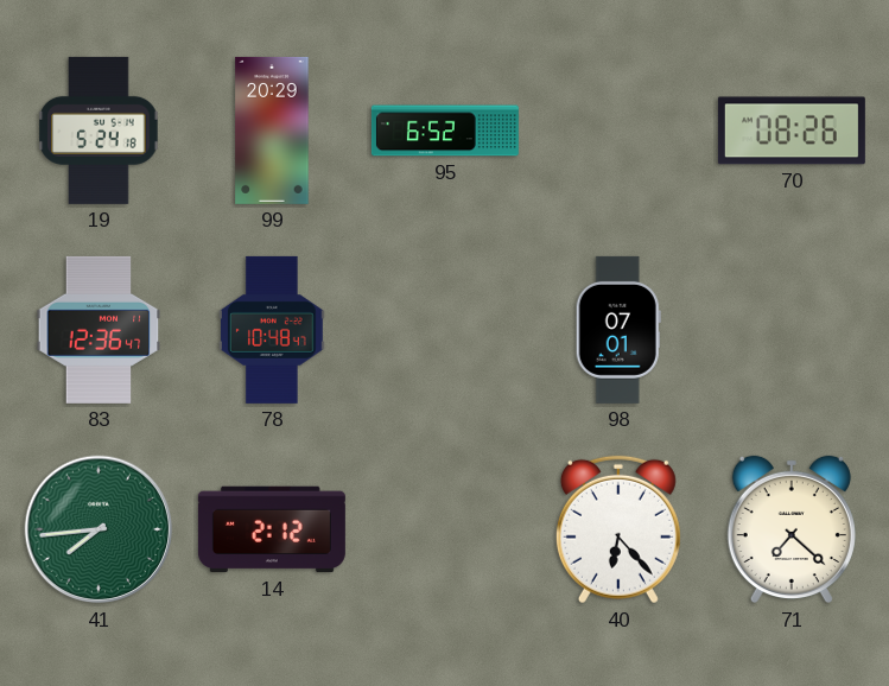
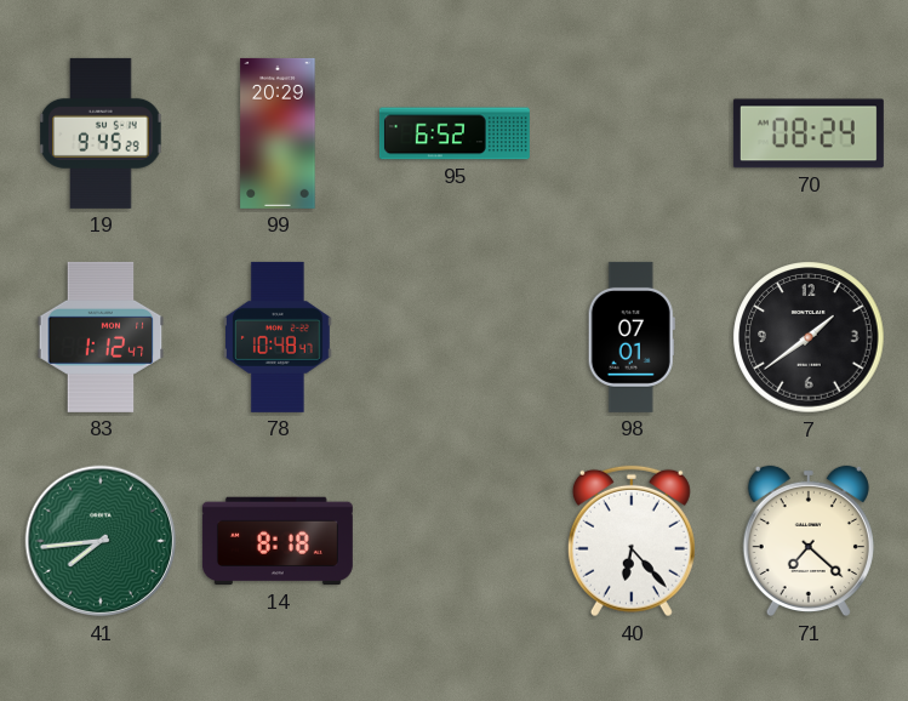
19: 5:24 -> 9:45 (101, 133)
70: 08:26 -> 08:24 (809, 133)
83: 12:36 -> 1:12 (101, 337)
7: none -> 1:39 (809, 337)
14: 2:12 -> 8:18 (278, 541)
